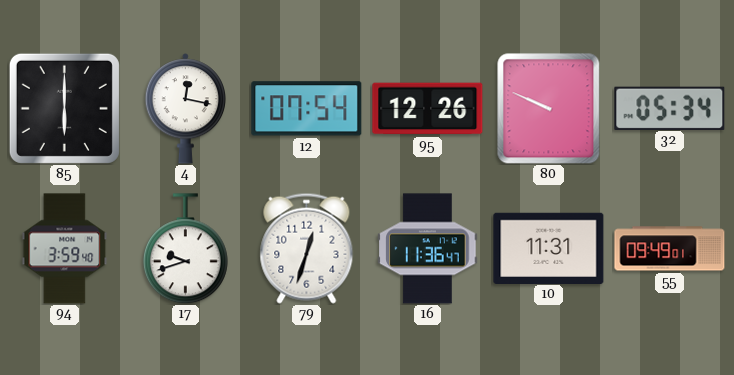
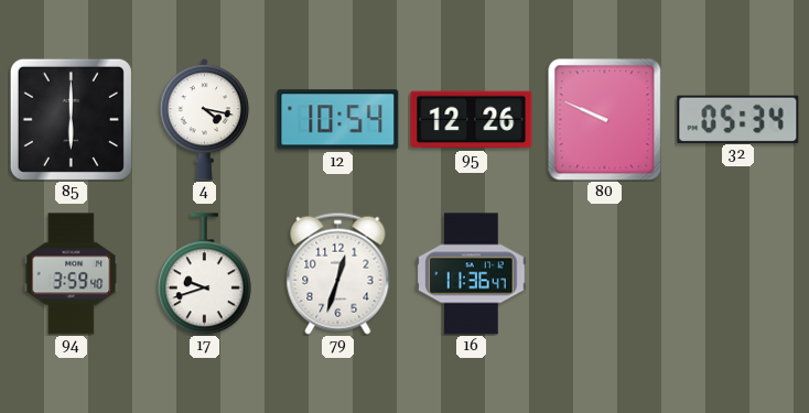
4: 12:17 -> 4:17 (204, 120)
12: 07:54 -> 10:54 (338, 120)
10: 11:31 -> none (549, 248)
55: 09:49 -> none (670, 249)
